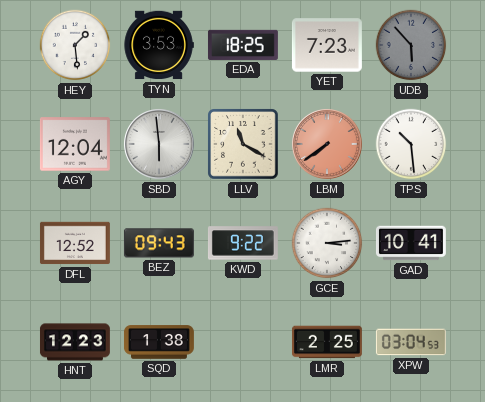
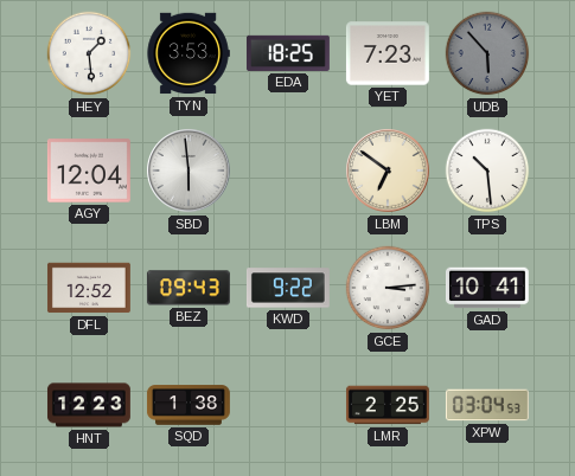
LLV: 11:20 -> none (243, 144)
LBM: 7:39 -> 6:51 (389, 172)
LBM dial: salmon -> cream (389, 172)
